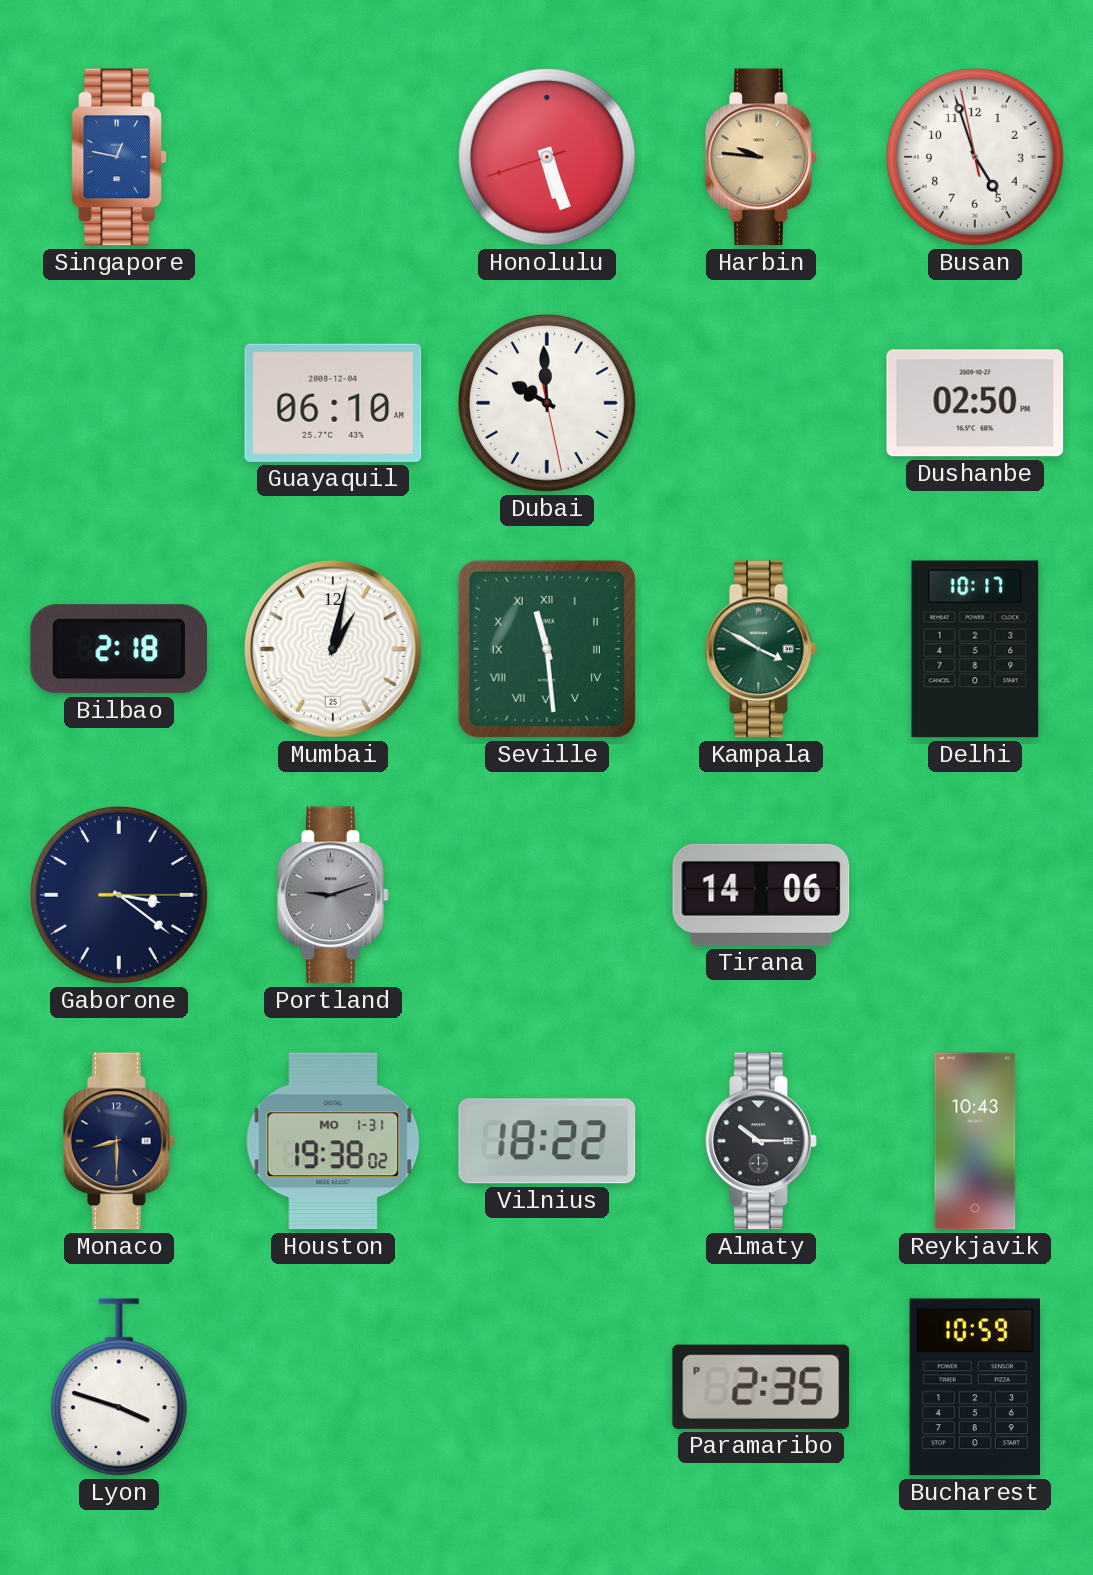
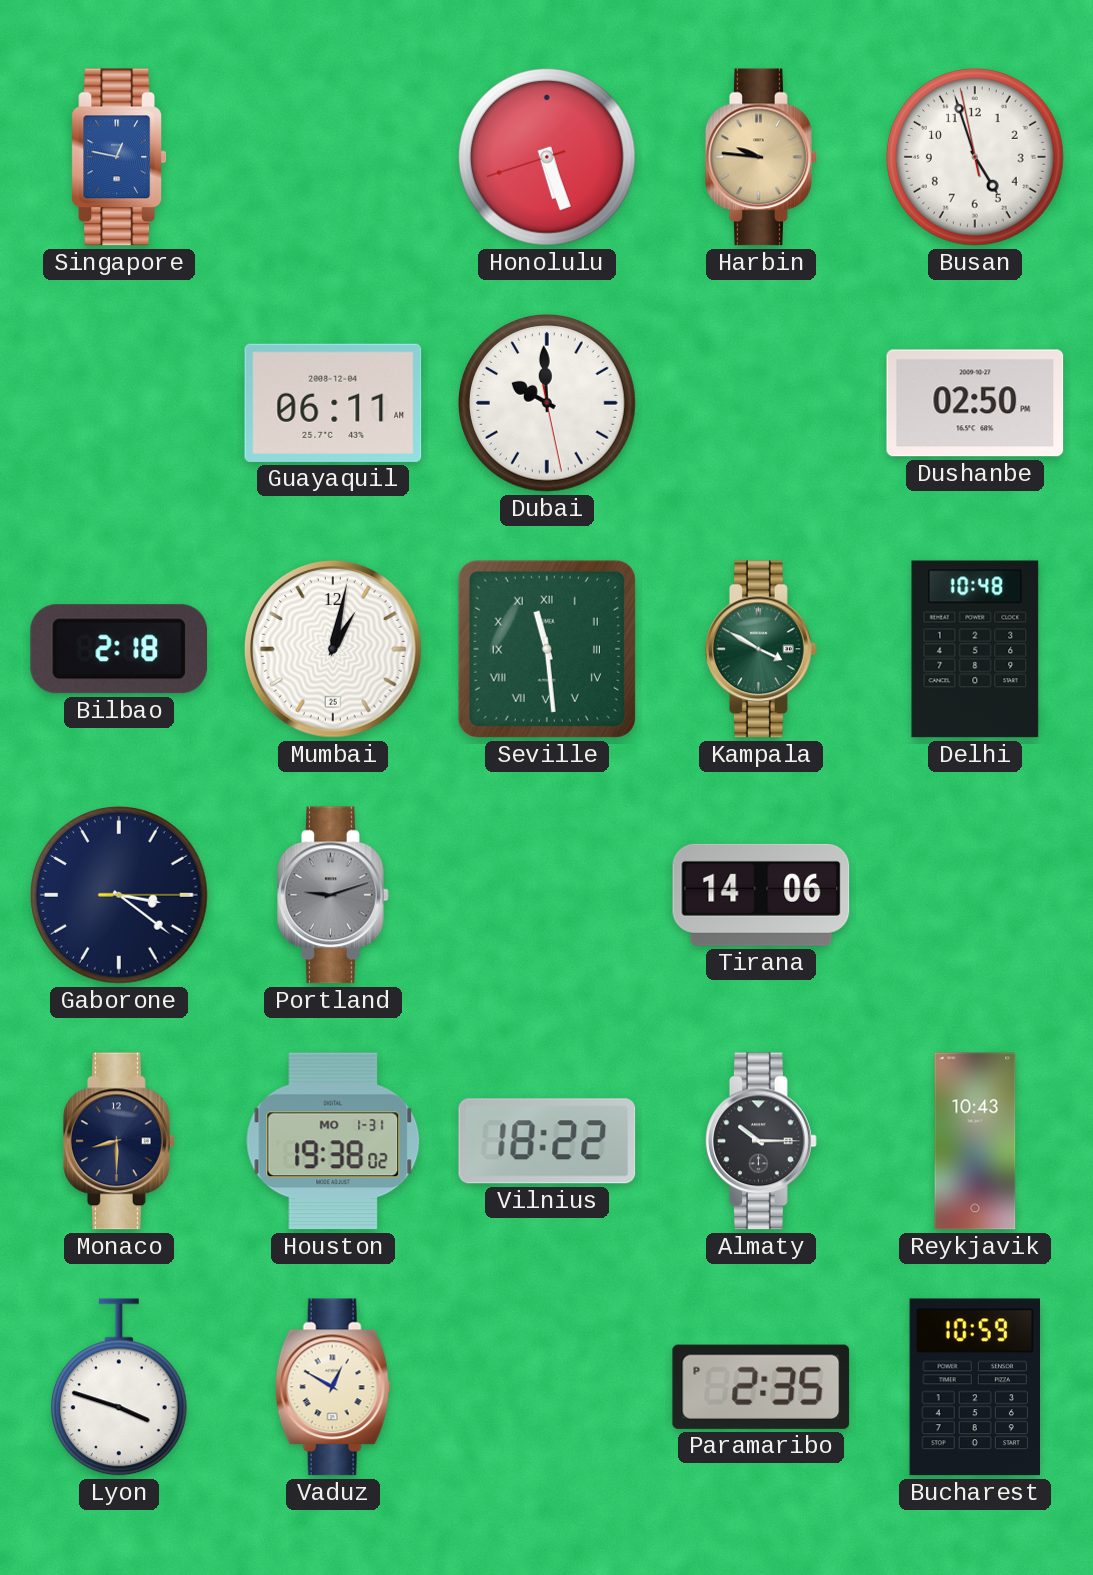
Guayaquil: 06:10 -> 06:11 (333, 403)
Delhi: 10:17 -> 10:48 (975, 649)
Vaduz: none -> 12:50 (333, 1387)
